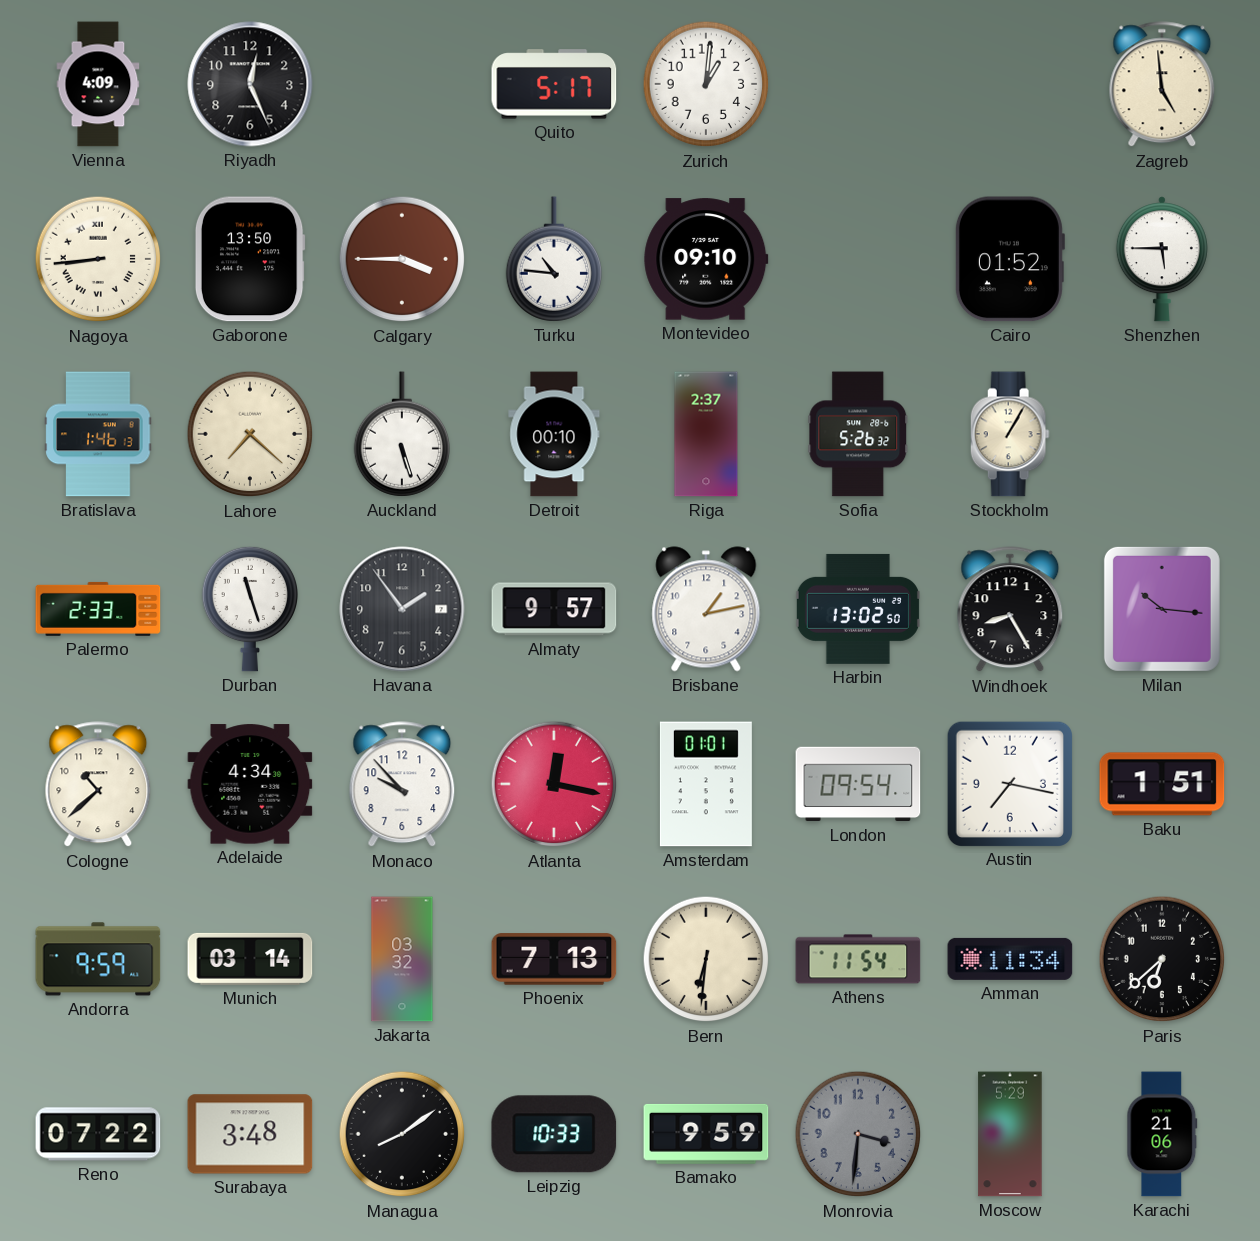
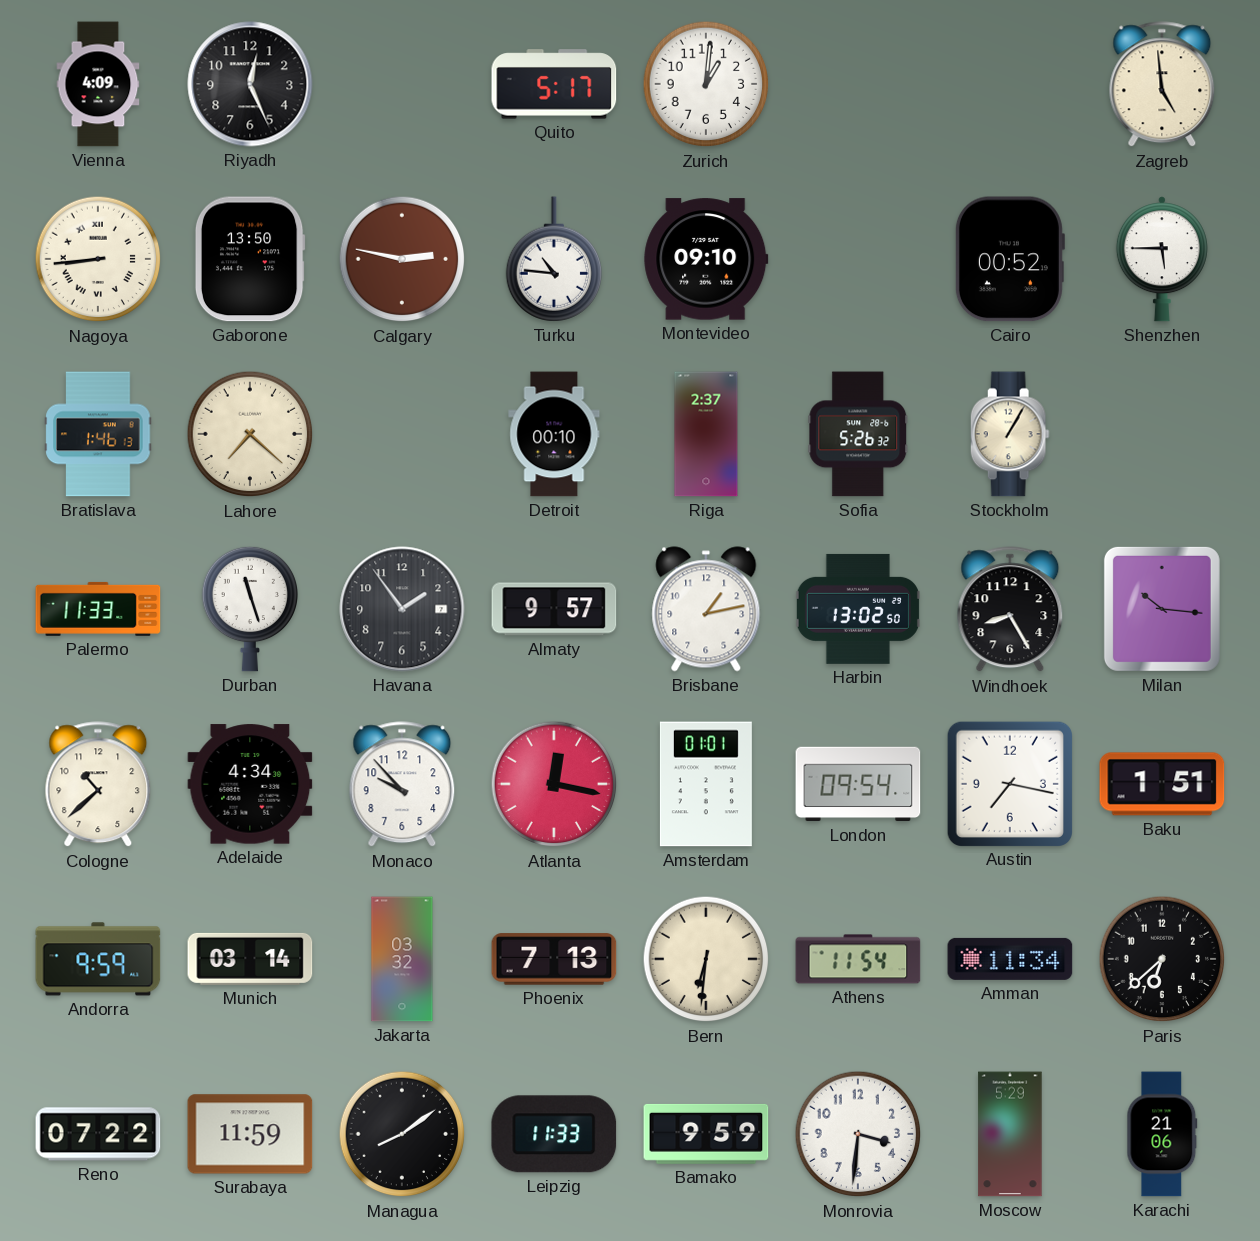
Calgary: 3:45 -> 2:47 (402, 259)
Cairo: 01:52 -> 00:52 (1009, 259)
Auckland: 5:27 -> none (401, 434)
Palermo: 2:33 -> 11:33 (98, 609)
Surabaya: 3:48 -> 11:59 (250, 1134)
Leipzig: 10:33 -> 11:33 (554, 1134)
Monrovia dial: grey -> white (858, 1134)
